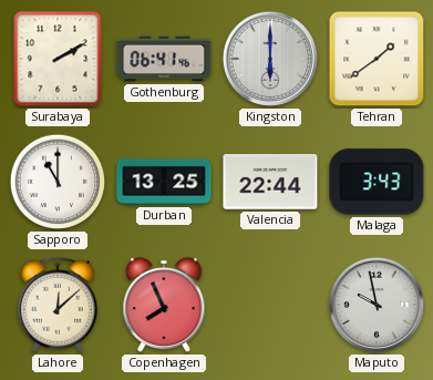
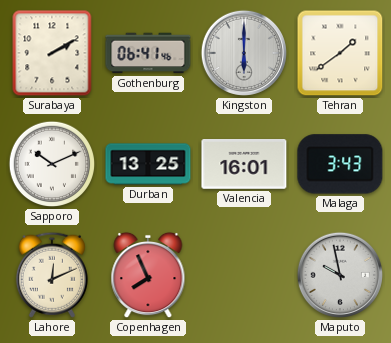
Sapporo: 11:00 -> 10:11 (52, 164)
Valencia: 22:44 -> 16:01 (244, 165)
Lahore: 12:08 -> 12:11 (52, 275)
